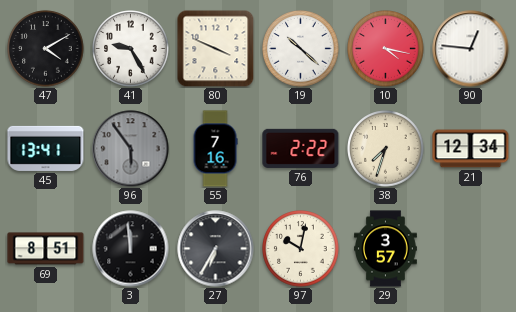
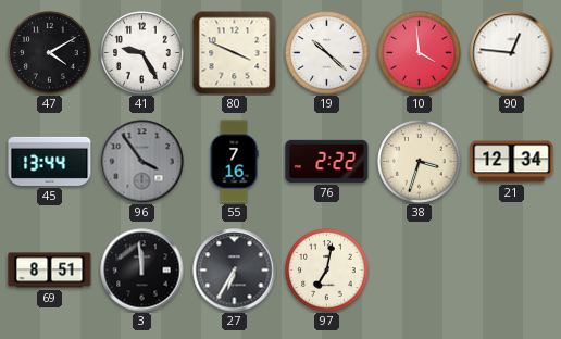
10: 4:17 -> 3:59 (420, 53)
45: 13:41 -> 13:44 (50, 161)
96: 5:54 -> 3:54 (142, 162)
38: 7:33 -> 3:33 (420, 162)
97: 10:02 -> 7:02 (327, 271)
29: 3:57 -> none (386, 249)
